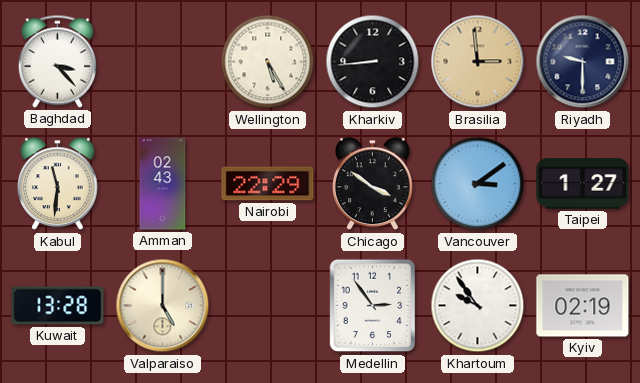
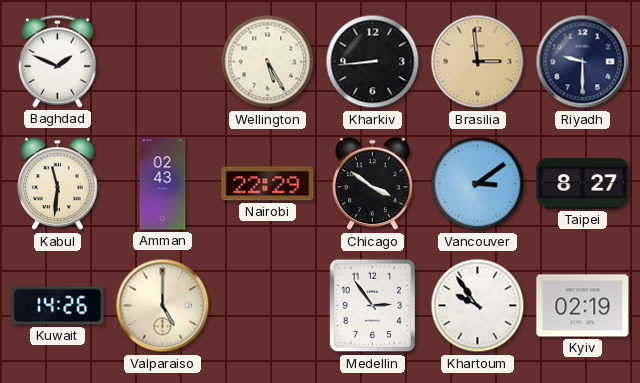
Baghdad: 3:23 -> 1:49 (57, 61)
Taipei: 1:27 -> 8:27 (583, 184)
Kuwait: 13:28 -> 14:26 (58, 306)
